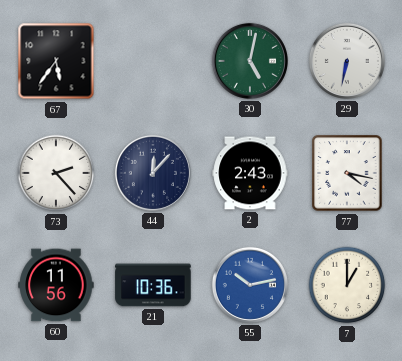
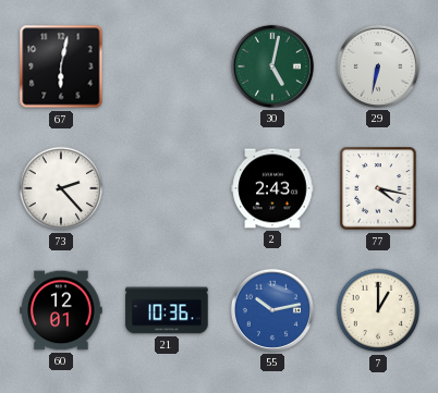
67: 5:36 -> 6:02 (61, 66)
44: 12:07 -> none (153, 173)
60: 11:56 -> 12:01 (61, 310)
